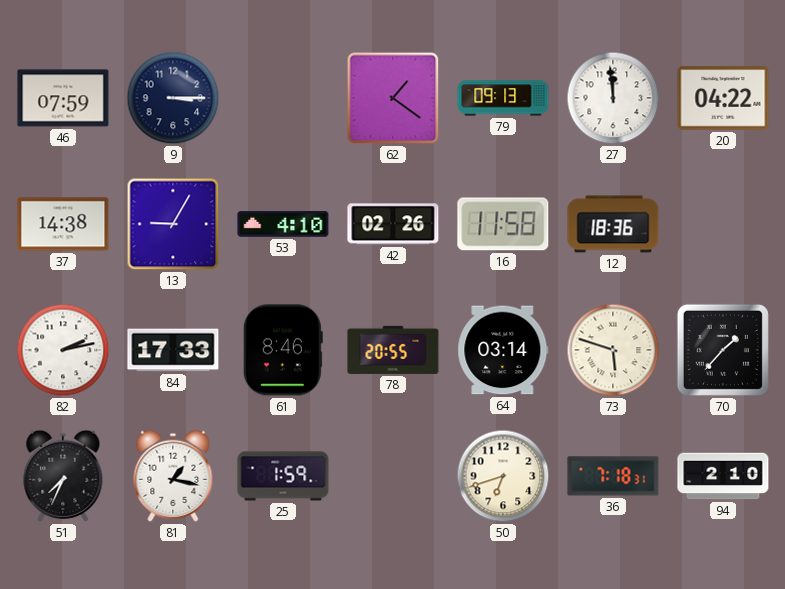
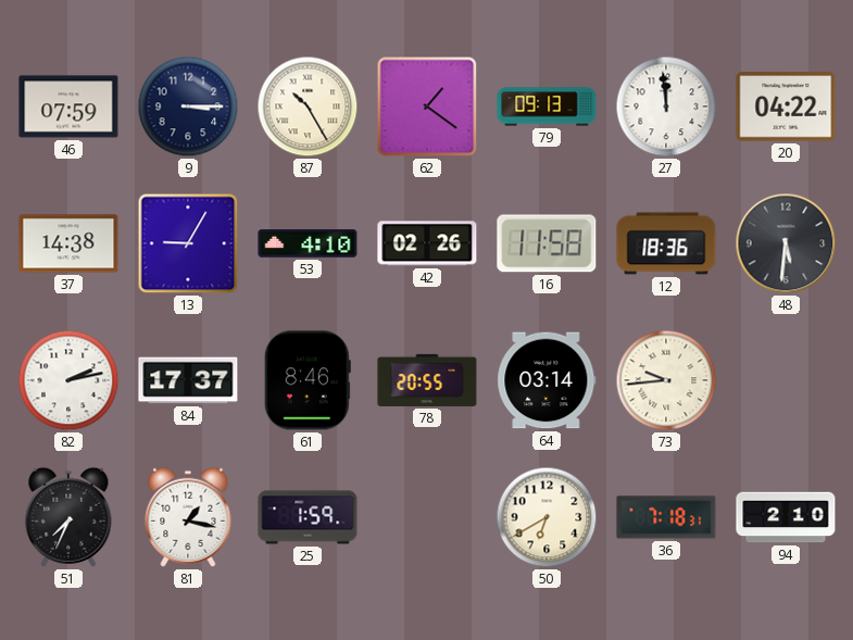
87: none -> 10:25 (308, 106)
48: none -> 5:31 (786, 243)
84: 17:33 -> 17:37 (188, 380)
73: 5:48 -> 9:44 (666, 380)
70: 1:37 -> none (723, 350)
50: 6:42 -> 6:40 (547, 517)
